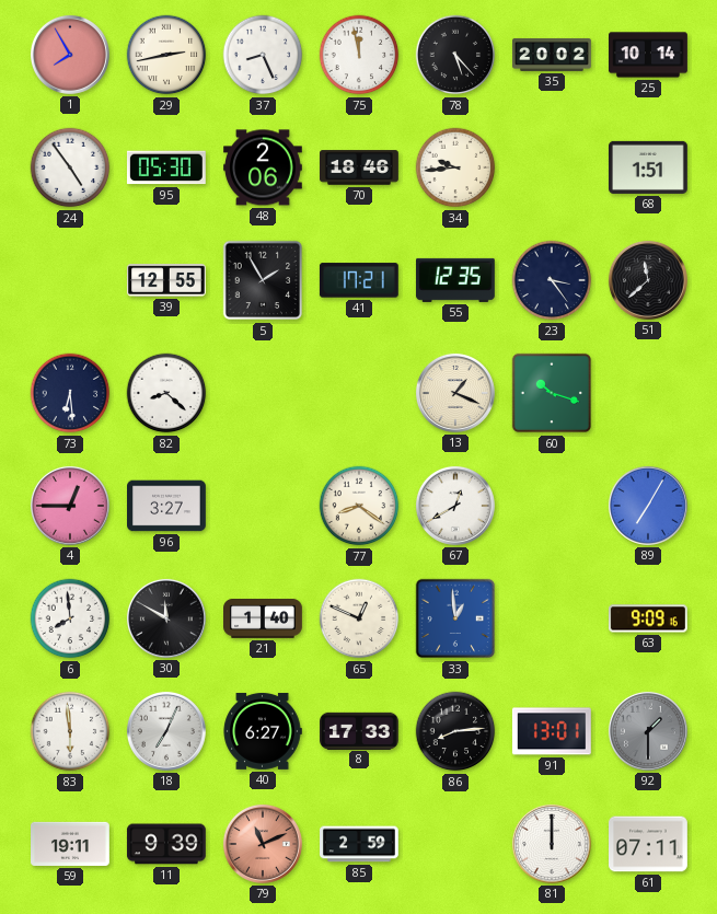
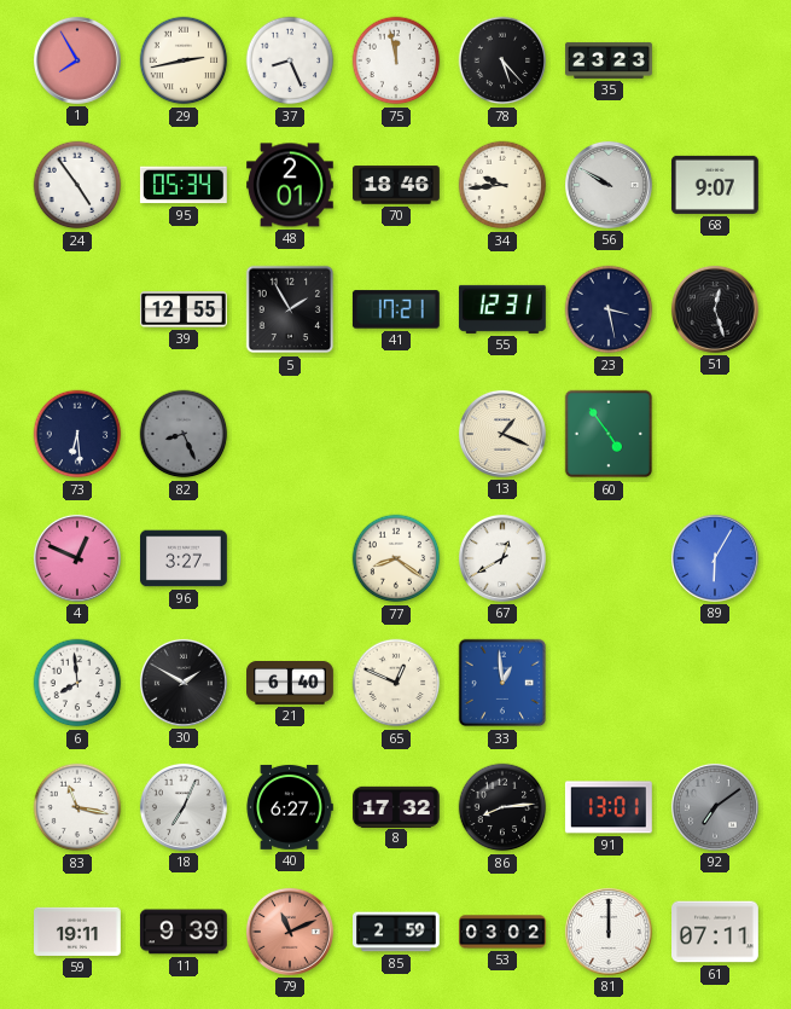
35: 20:02 -> 23:23 (610, 60)
25: 10:14 -> none (649, 55)
95: 05:30 -> 05:34 (184, 185)
48: 2:06 -> 2:01 (291, 185)
56: none -> 9:50 (609, 185)
68: 1:51 -> 9:07 (716, 185)
55: 12:35 -> 12:31 (502, 309)
23: 3:24 -> 3:28 (609, 309)
51: 11:38 -> 12:27 (715, 309)
82: 8:22 -> 8:26 (184, 434)
82 dial: white -> grey (184, 434)
60: 10:18 -> 4:54 (609, 434)
4: 12:45 -> 12:49 (77, 558)
89: 7:05 -> 6:05 (715, 558)
30: 11:50 -> 1:50 (184, 683)
21: 1:40 -> 6:40 (291, 684)
63: 9:09 -> none (649, 618)
83: 5:59 -> 11:17 (77, 807)
8: 17:33 -> 17:32 (397, 806)
92: 1:30 -> 7:09 (715, 807)
53: none -> 03:02 (504, 932)
